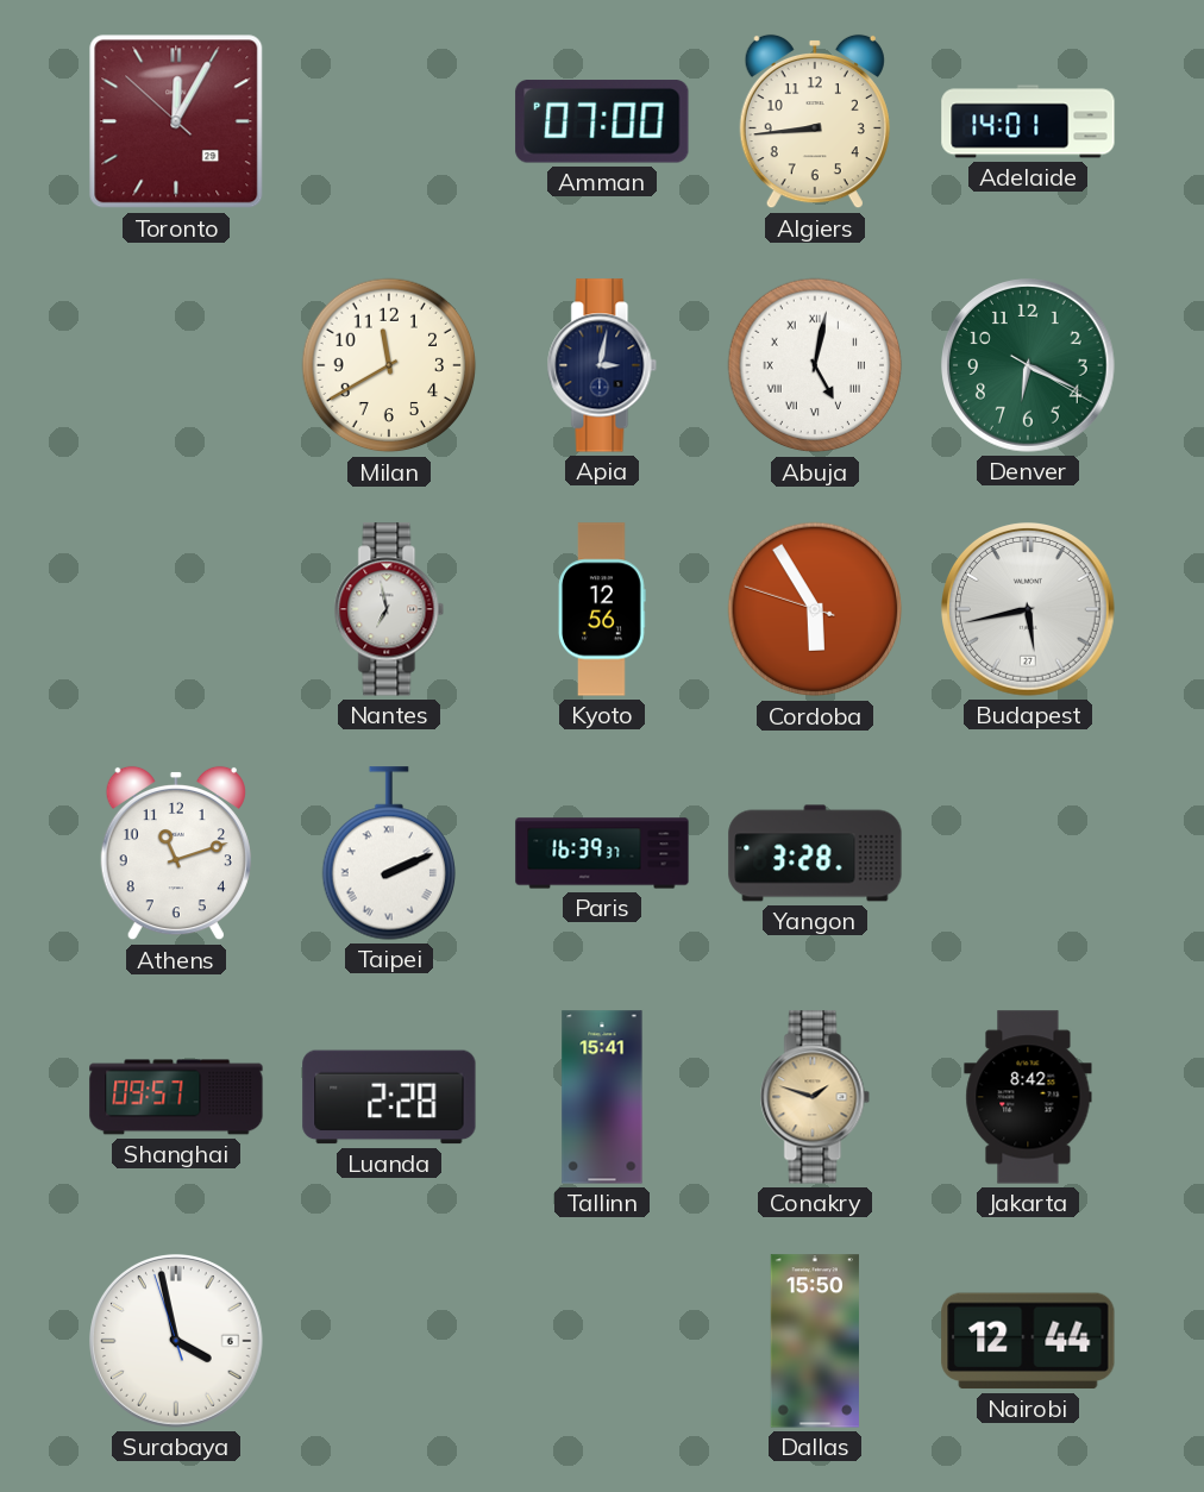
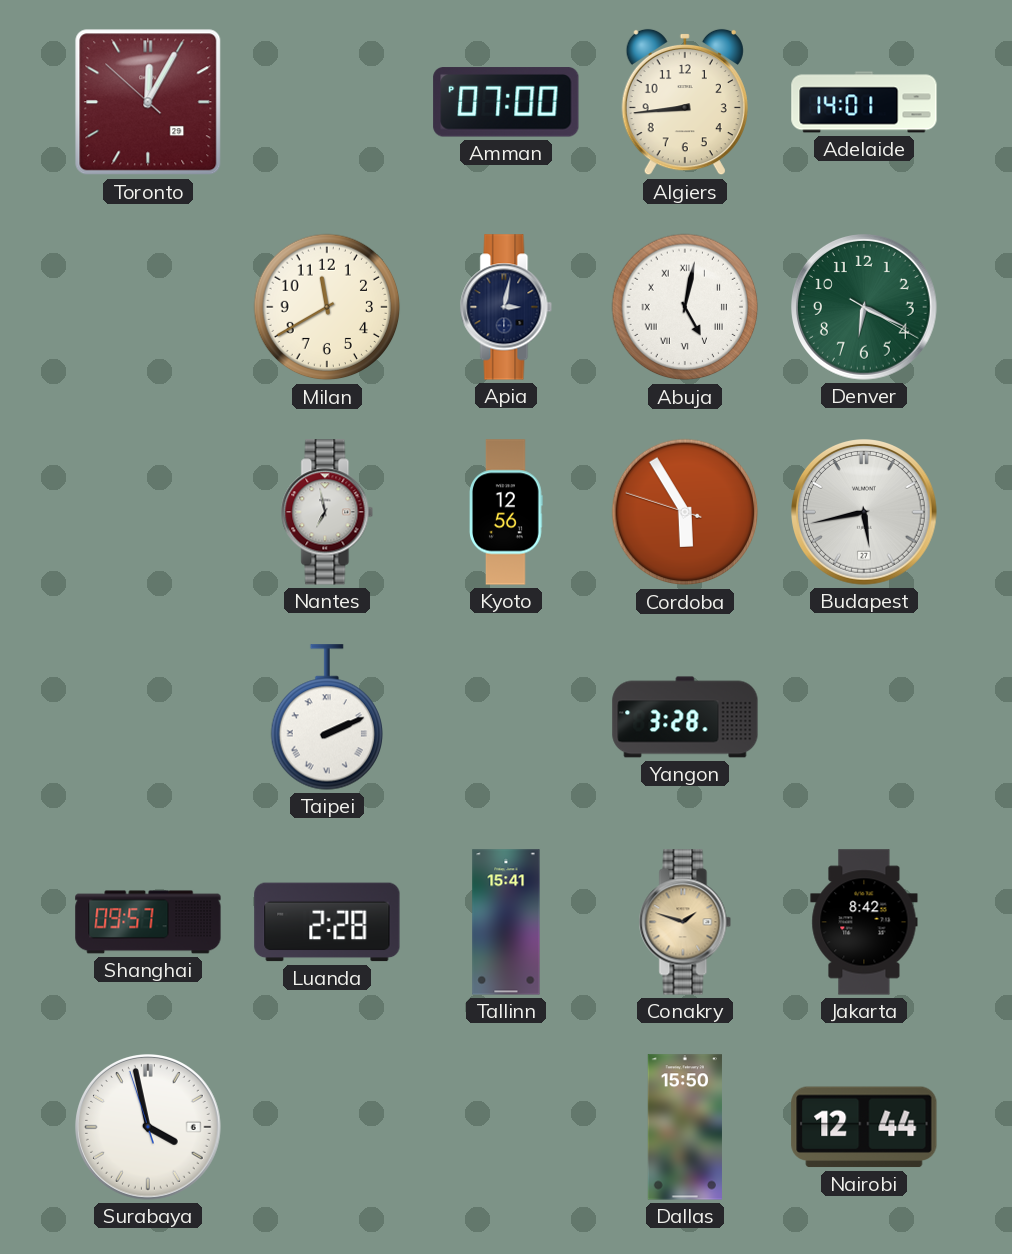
Athens: 11:12 -> none (176, 853)
Paris: 16:39 -> none (602, 853)
